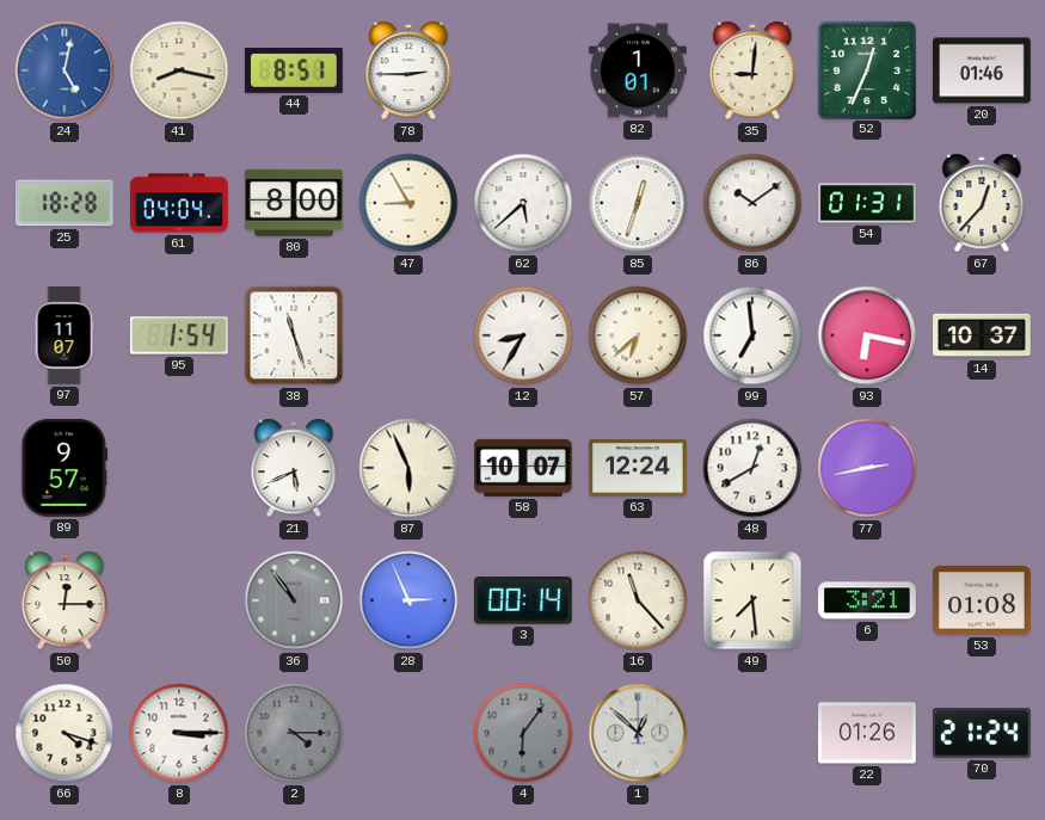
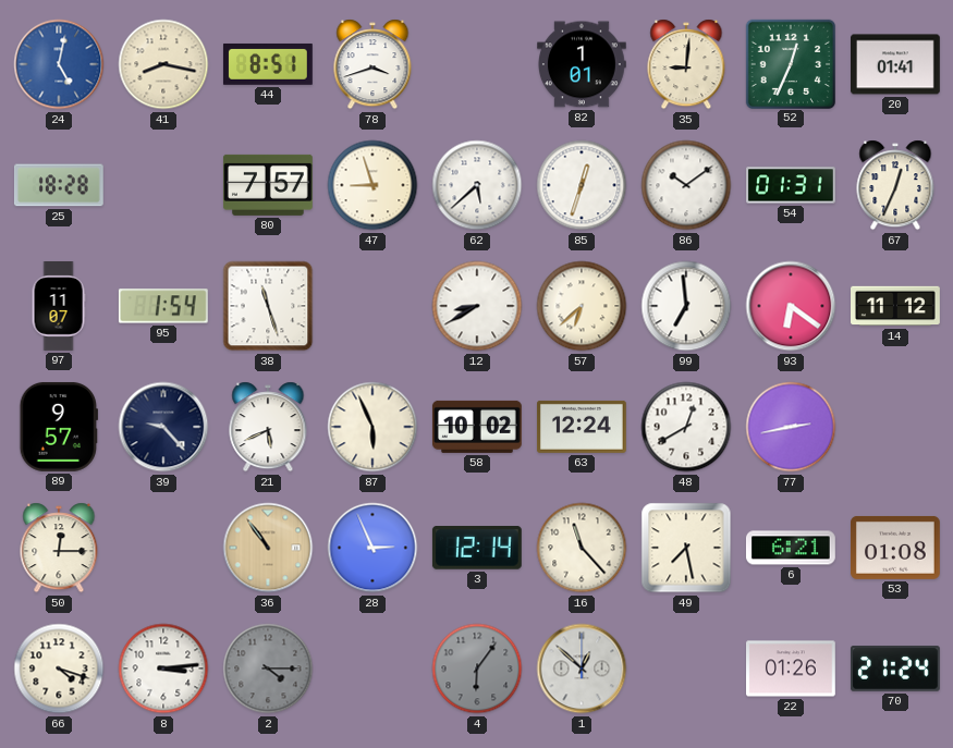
78: 2:45 -> 3:42 (372, 64)
20: 01:46 -> 01:41 (896, 64)
61: 04:04 -> none (180, 203)
80: 8:00 -> 7:57 (268, 185)
47: 8:55 -> 8:57 (372, 185)
67: 12:37 -> 12:34 (895, 185)
12: 8:35 -> 8:40 (477, 306)
93: 6:17 -> 6:21 (791, 306)
14: 10:37 -> 11:12 (895, 306)
39: none -> 9:23 (163, 427)
58: 10:07 -> 10:02 (477, 427)
36 dial: grey -> champagne (268, 548)
3: 00:14 -> 12:14 (477, 549)
49: 7:29 -> 7:28 (686, 548)
6: 3:21 -> 6:21 (791, 548)
8: 3:15 -> 3:14 (163, 669)
